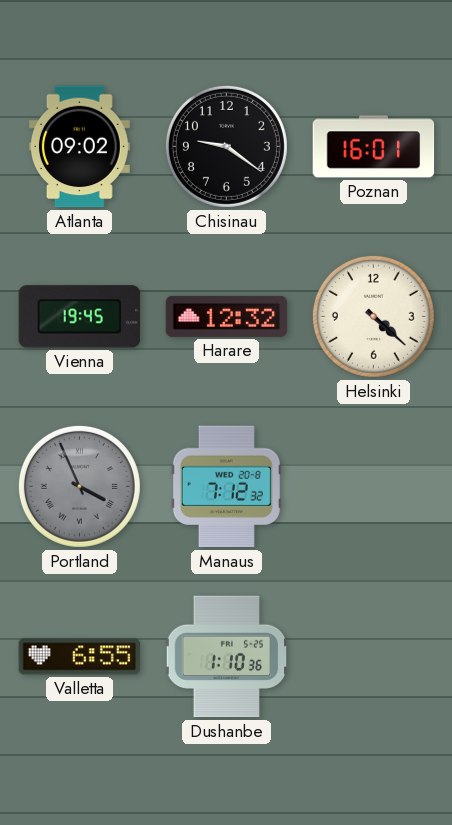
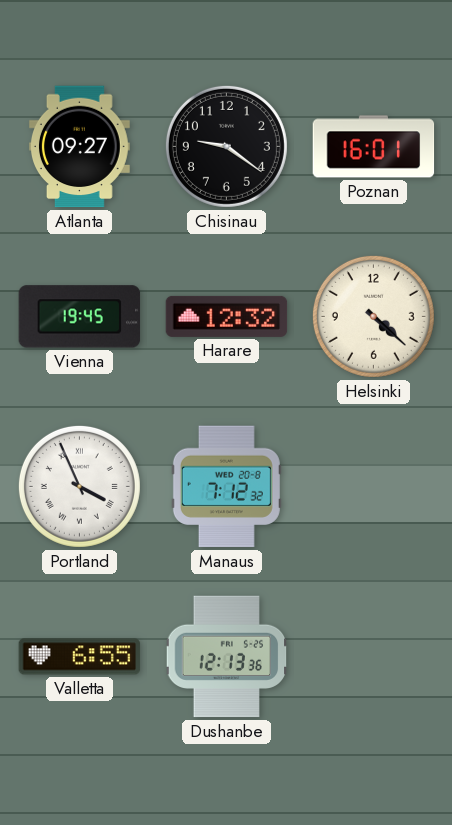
Atlanta: 09:02 -> 09:27 (79, 147)
Portland dial: grey -> white (79, 486)
Dushanbe: 1:10 -> 12:13 (227, 657)
